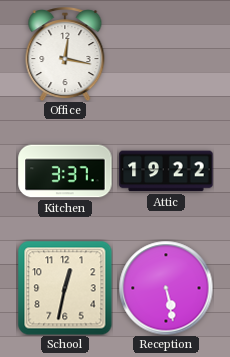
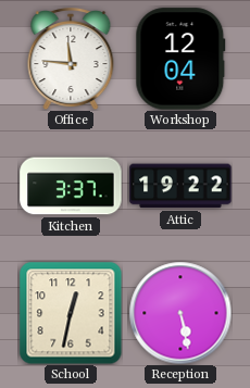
Office: 12:17 -> 11:46 (71, 59)
Workshop: none -> 12:04 (180, 59)
